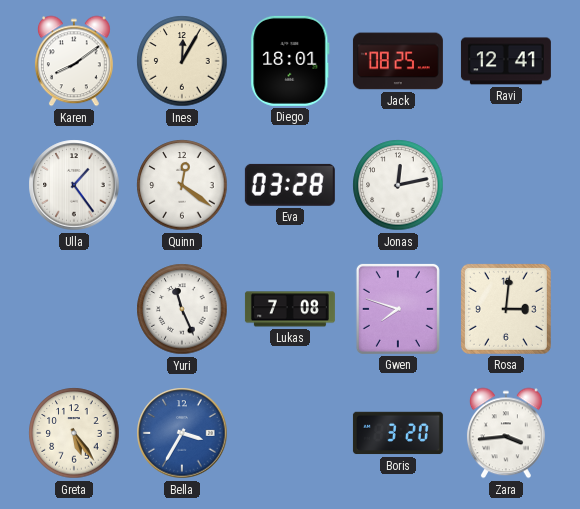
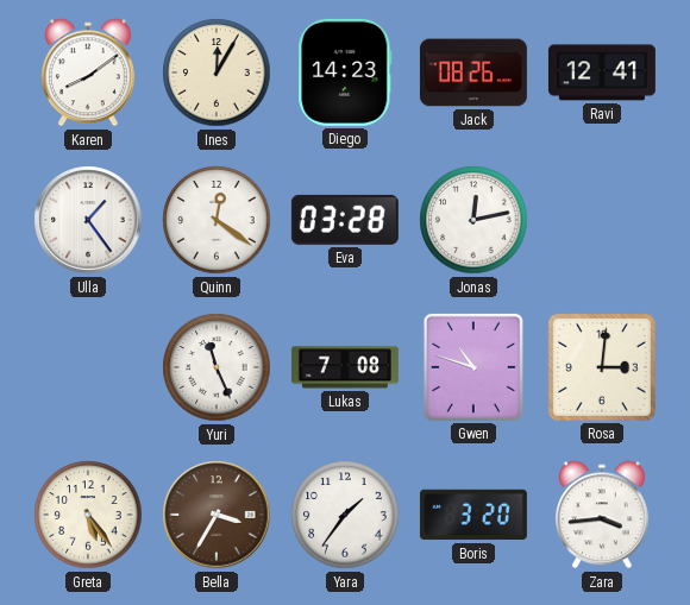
Diego: 18:01 -> 14:23 (345, 73)
Jack: 08:25 -> 08:26 (473, 73)
Gwen: 7:48 -> 10:48 (473, 367)
Bella dial: blue -> brown (217, 515)
Yara: none -> 1:36 (345, 515)
